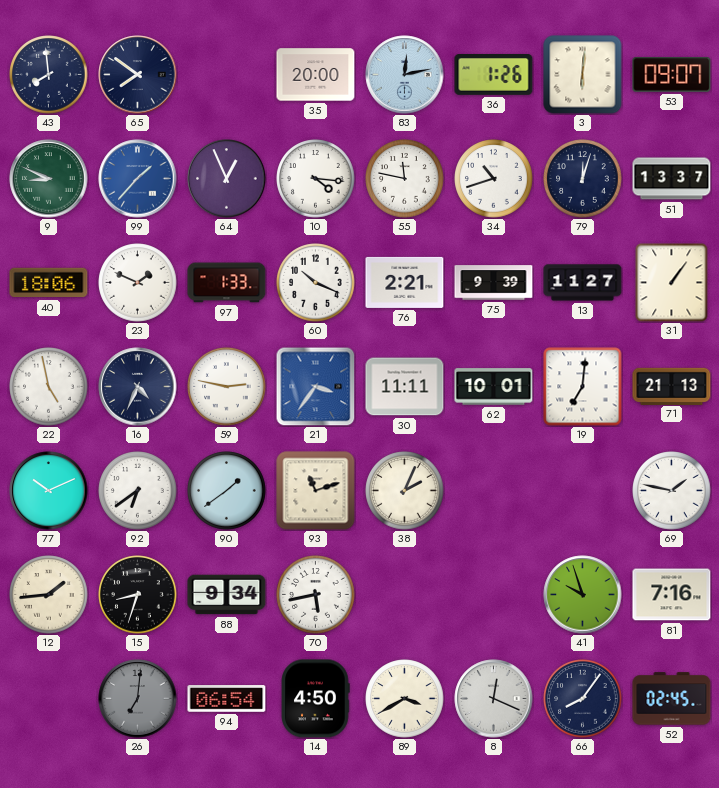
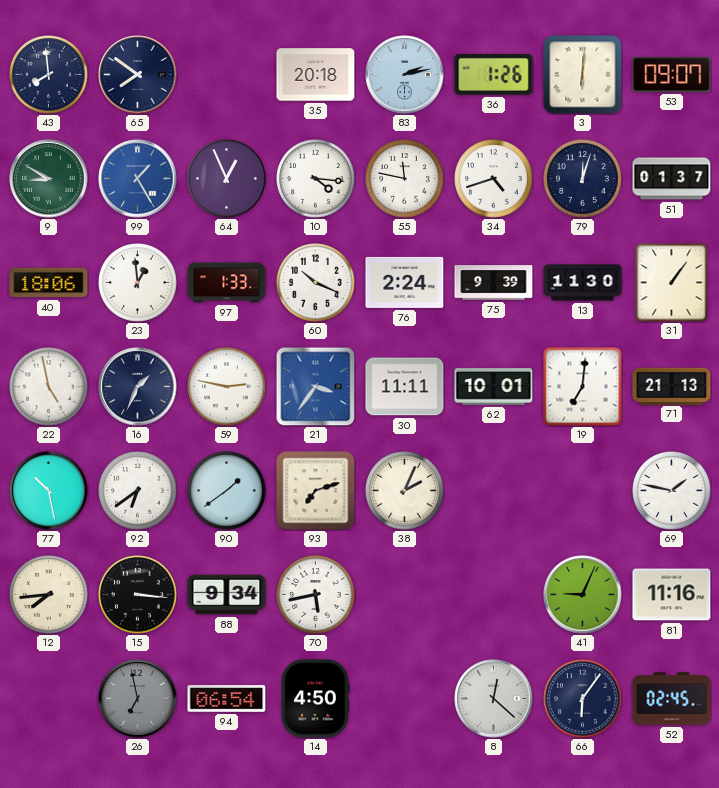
35: 20:00 -> 20:18 (316, 75)
83: 12:13 -> 2:13 (405, 75)
9: 8:49 -> 8:50 (49, 179)
99: 1:37 -> 1:25 (138, 179)
34: 10:42 -> 4:42 (494, 179)
51: 13:37 -> 01:37 (672, 179)
23: 1:49 -> 12:59 (138, 283)
76: 2:21 -> 2:24 (405, 282)
13: 11:27 -> 11:30 (583, 283)
16: 4:34 -> 1:34 (138, 387)
77: 10:11 -> 10:28 (49, 491)
93: 11:12 -> 7:12 (316, 491)
12: 1:44 -> 7:44 (49, 595)
15: 8:33 -> 3:16 (138, 595)
41: 9:57 -> 9:04 (583, 595)
81: 7:16 -> 11:16 (672, 595)
26: 7:01 -> 6:58 (138, 699)
89: 3:40 -> none (405, 699)
8: 12:19 -> 12:22 (494, 699)
66: 8:06 -> 6:06 (583, 699)
